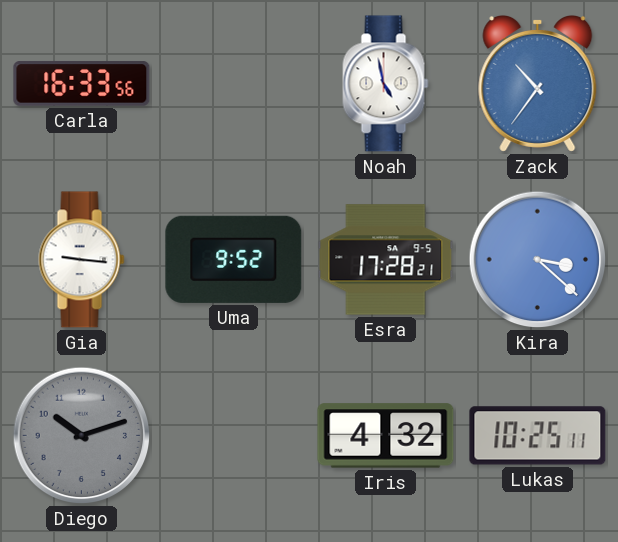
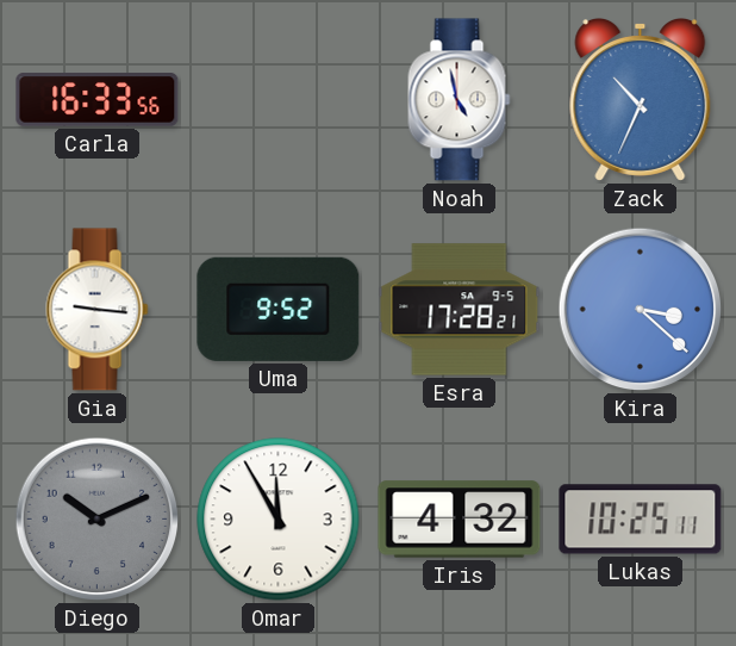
Zack: 10:36 -> 10:34 (641, 99)
Diego: 10:12 -> 10:11 (98, 520)
Omar: none -> 11:55 (279, 520)
